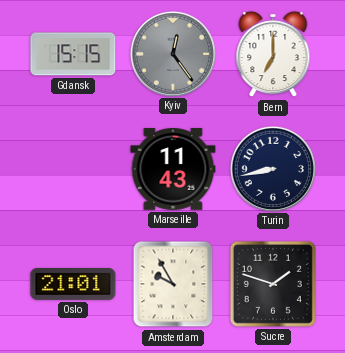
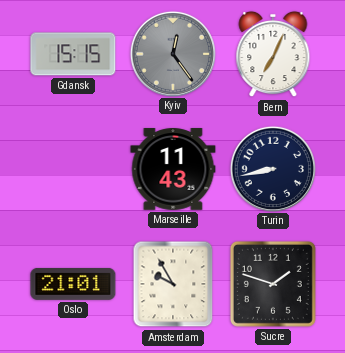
Bern: 7:00 -> 7:04 (273, 54)
